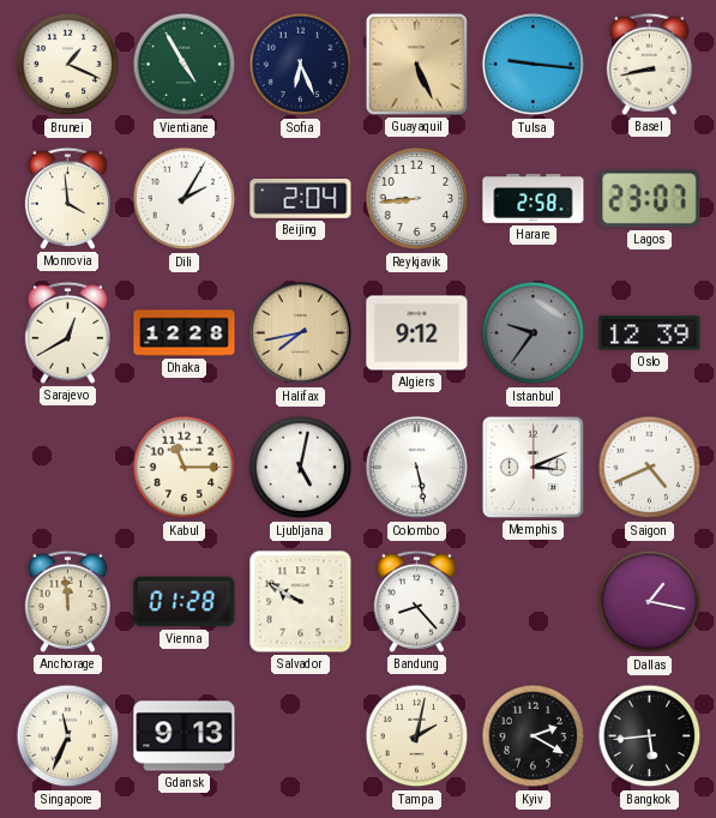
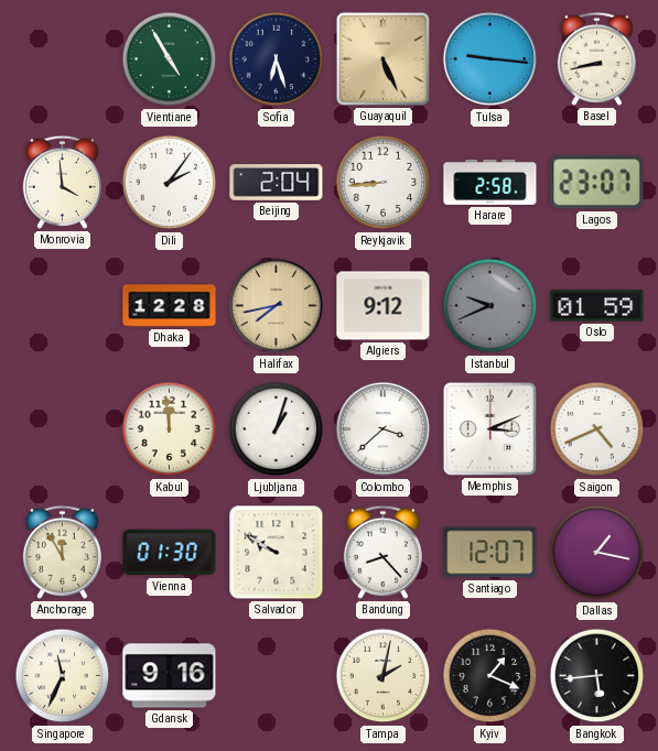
Brunei: 1:19 -> none (68, 65)
Sofia: 6:26 -> 6:27 (277, 59)
Dili: 2:05 -> 2:06 (170, 183)
Sarajevo: 12:40 -> none (67, 332)
Istanbul: 9:36 -> 9:41 (490, 306)
Oslo: 12:39 -> 01:59 (597, 306)
Kabul: 11:15 -> 11:59 (170, 429)
Ljubljana: 5:02 -> 1:03 (277, 429)
Colombo: 5:28 -> 3:38 (384, 429)
Anchorage: 11:59 -> 11:55 (62, 552)
Vienna: 01:28 -> 01:30 (170, 553)
Santiago: none -> 12:07 (490, 553)
Gdansk: 9:13 -> 9:16 (170, 676)
Kyiv: 2:20 -> 1:19 (490, 676)
